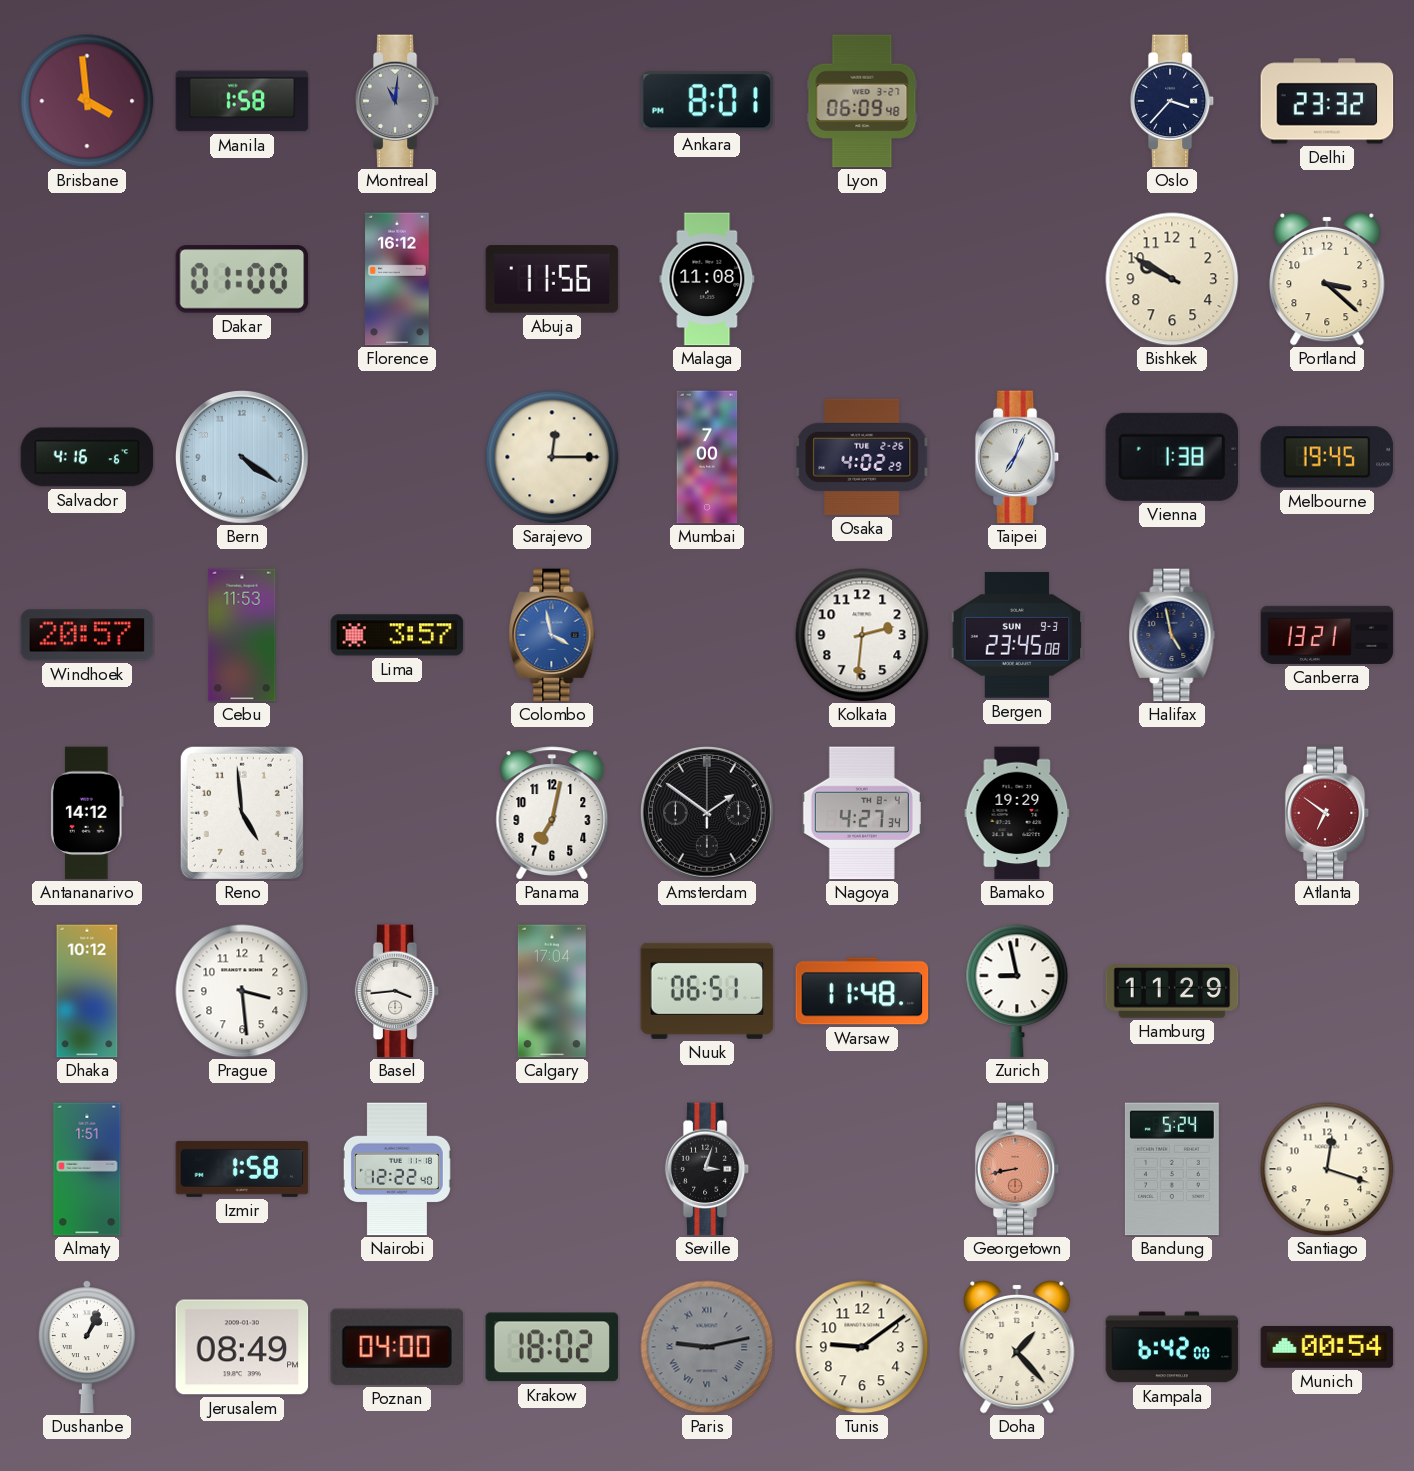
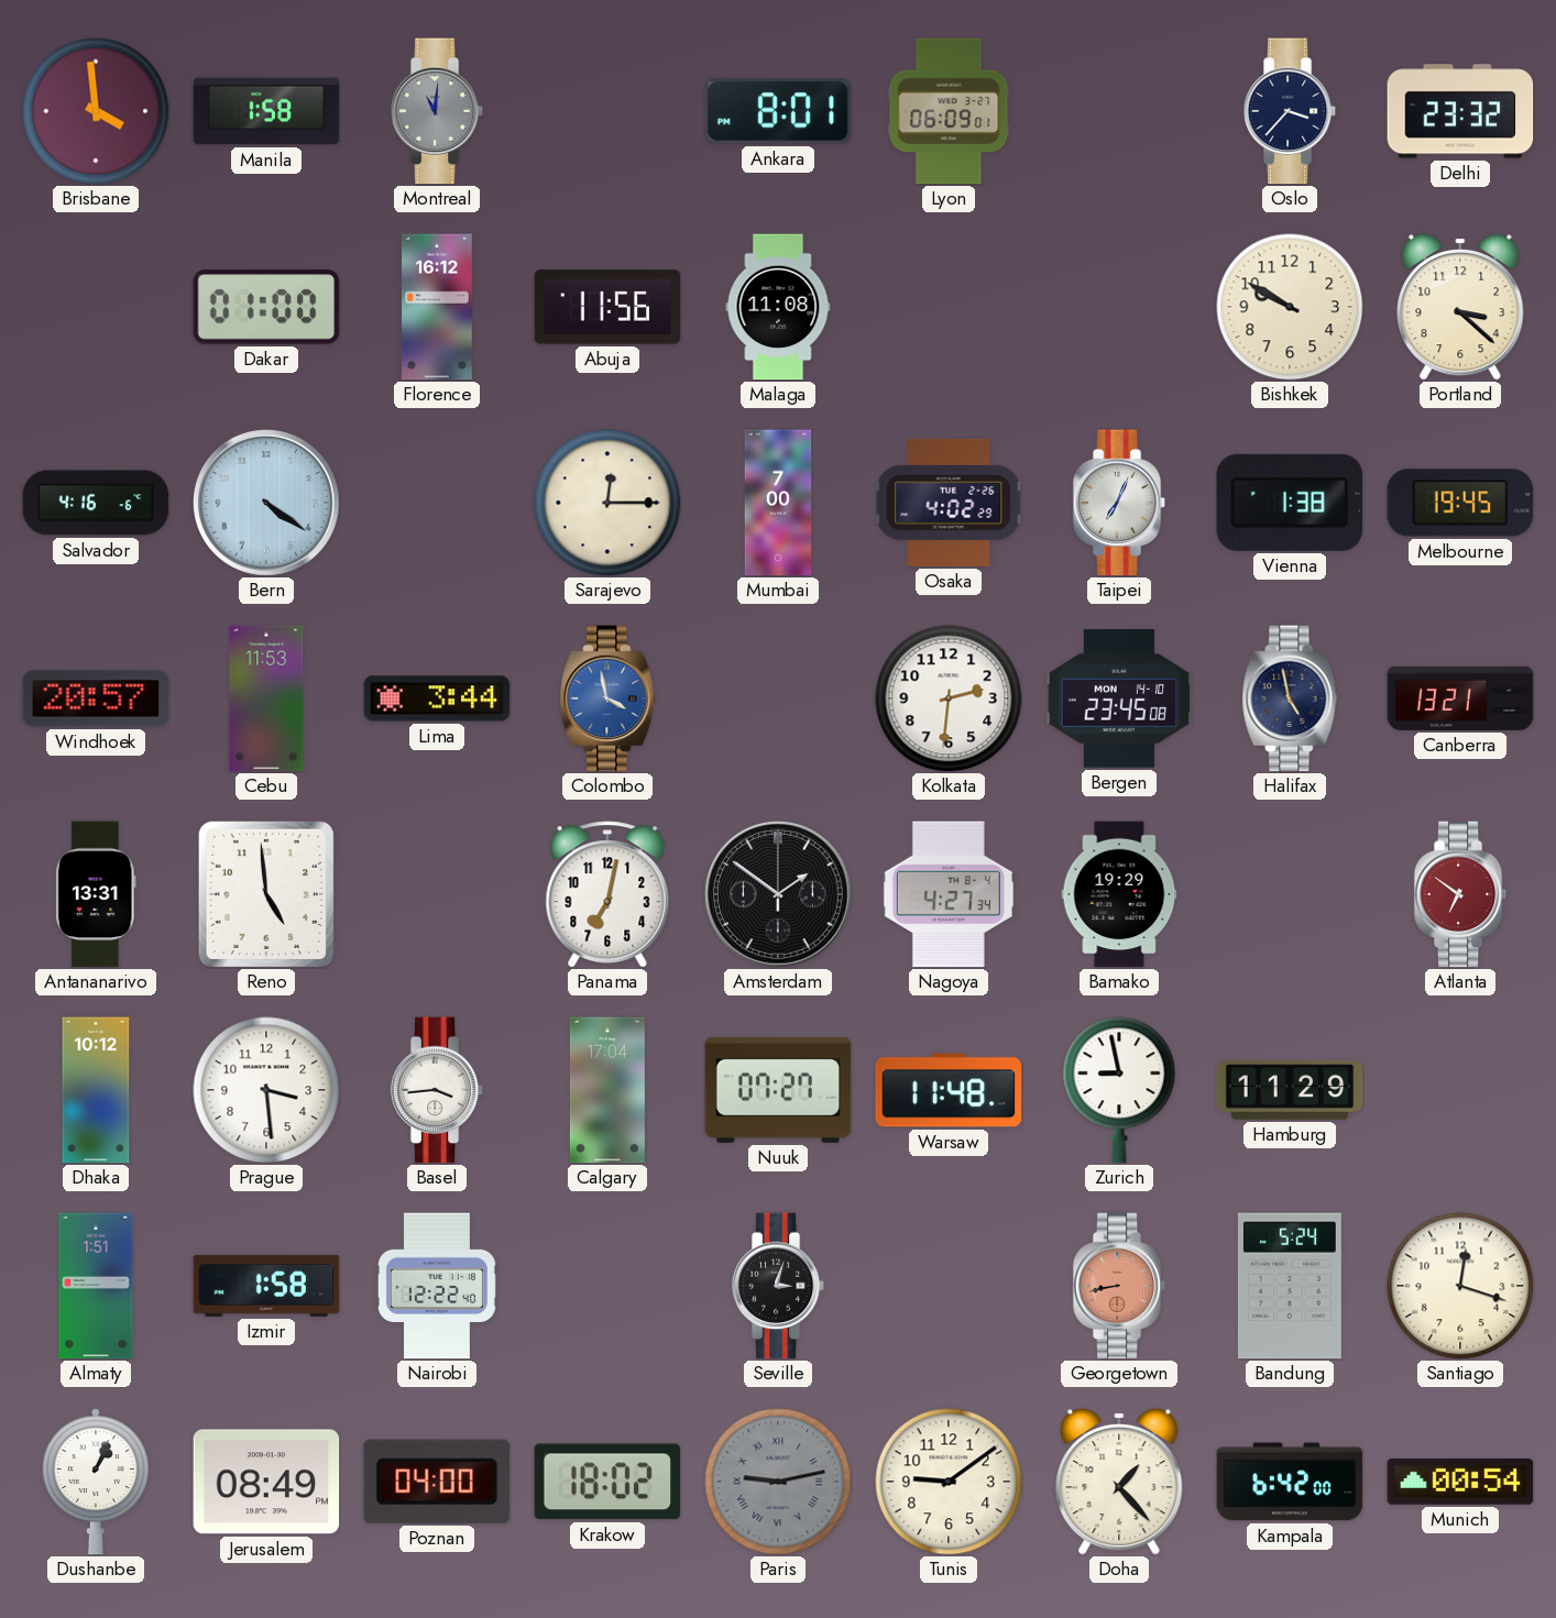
Lyon: 06:09:48 -> 06:09:01 (949, 111)
Lima: 3:57 -> 3:44 (437, 698)
Bergen date: SUN 9-3 -> MON 14-10 (1119, 698)
Antananarivo: 14:12 -> 13:31 (97, 894)
Nuuk: 06:51 -> 07:27 (778, 1090)
